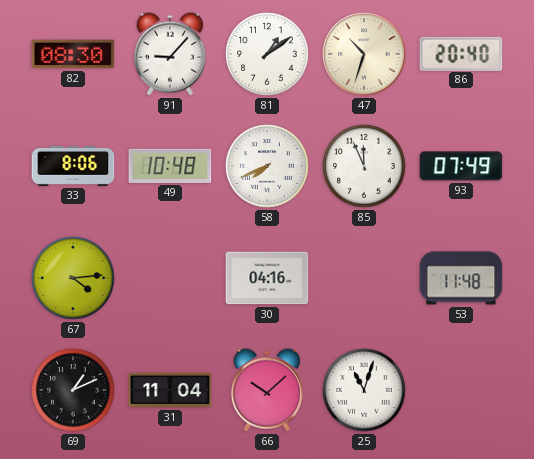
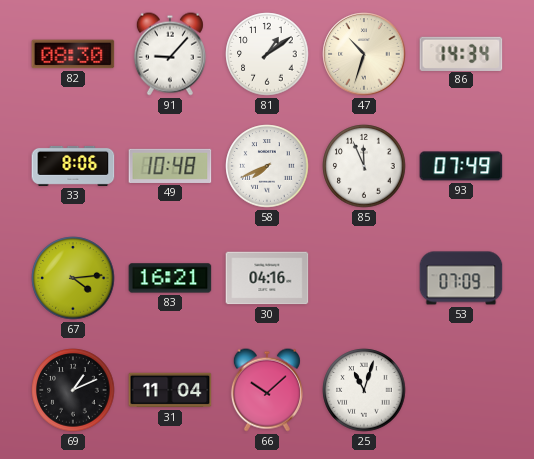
86: 20:40 -> 14:34 (461, 53)
83: none -> 16:21 (170, 278)
53: 11:48 -> 07:09 (461, 278)
